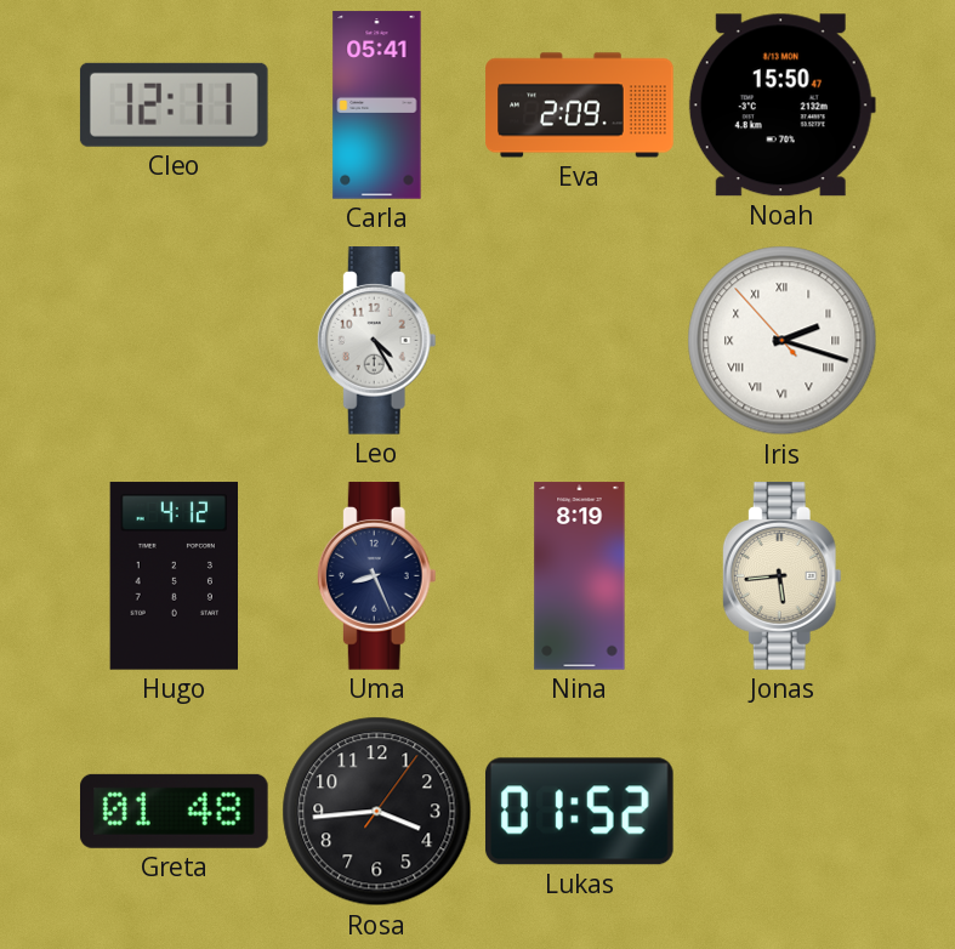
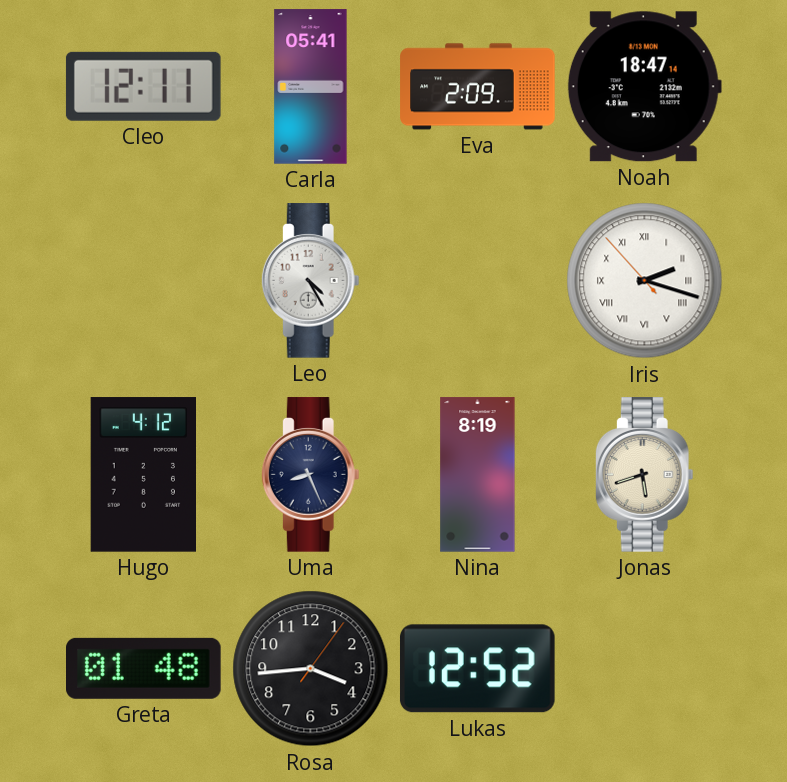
Noah: 15:50 -> 18:47 (644, 87)
Jonas: 5:44 -> 5:42 (644, 475)
Lukas: 01:52 -> 12:52 (478, 669)
